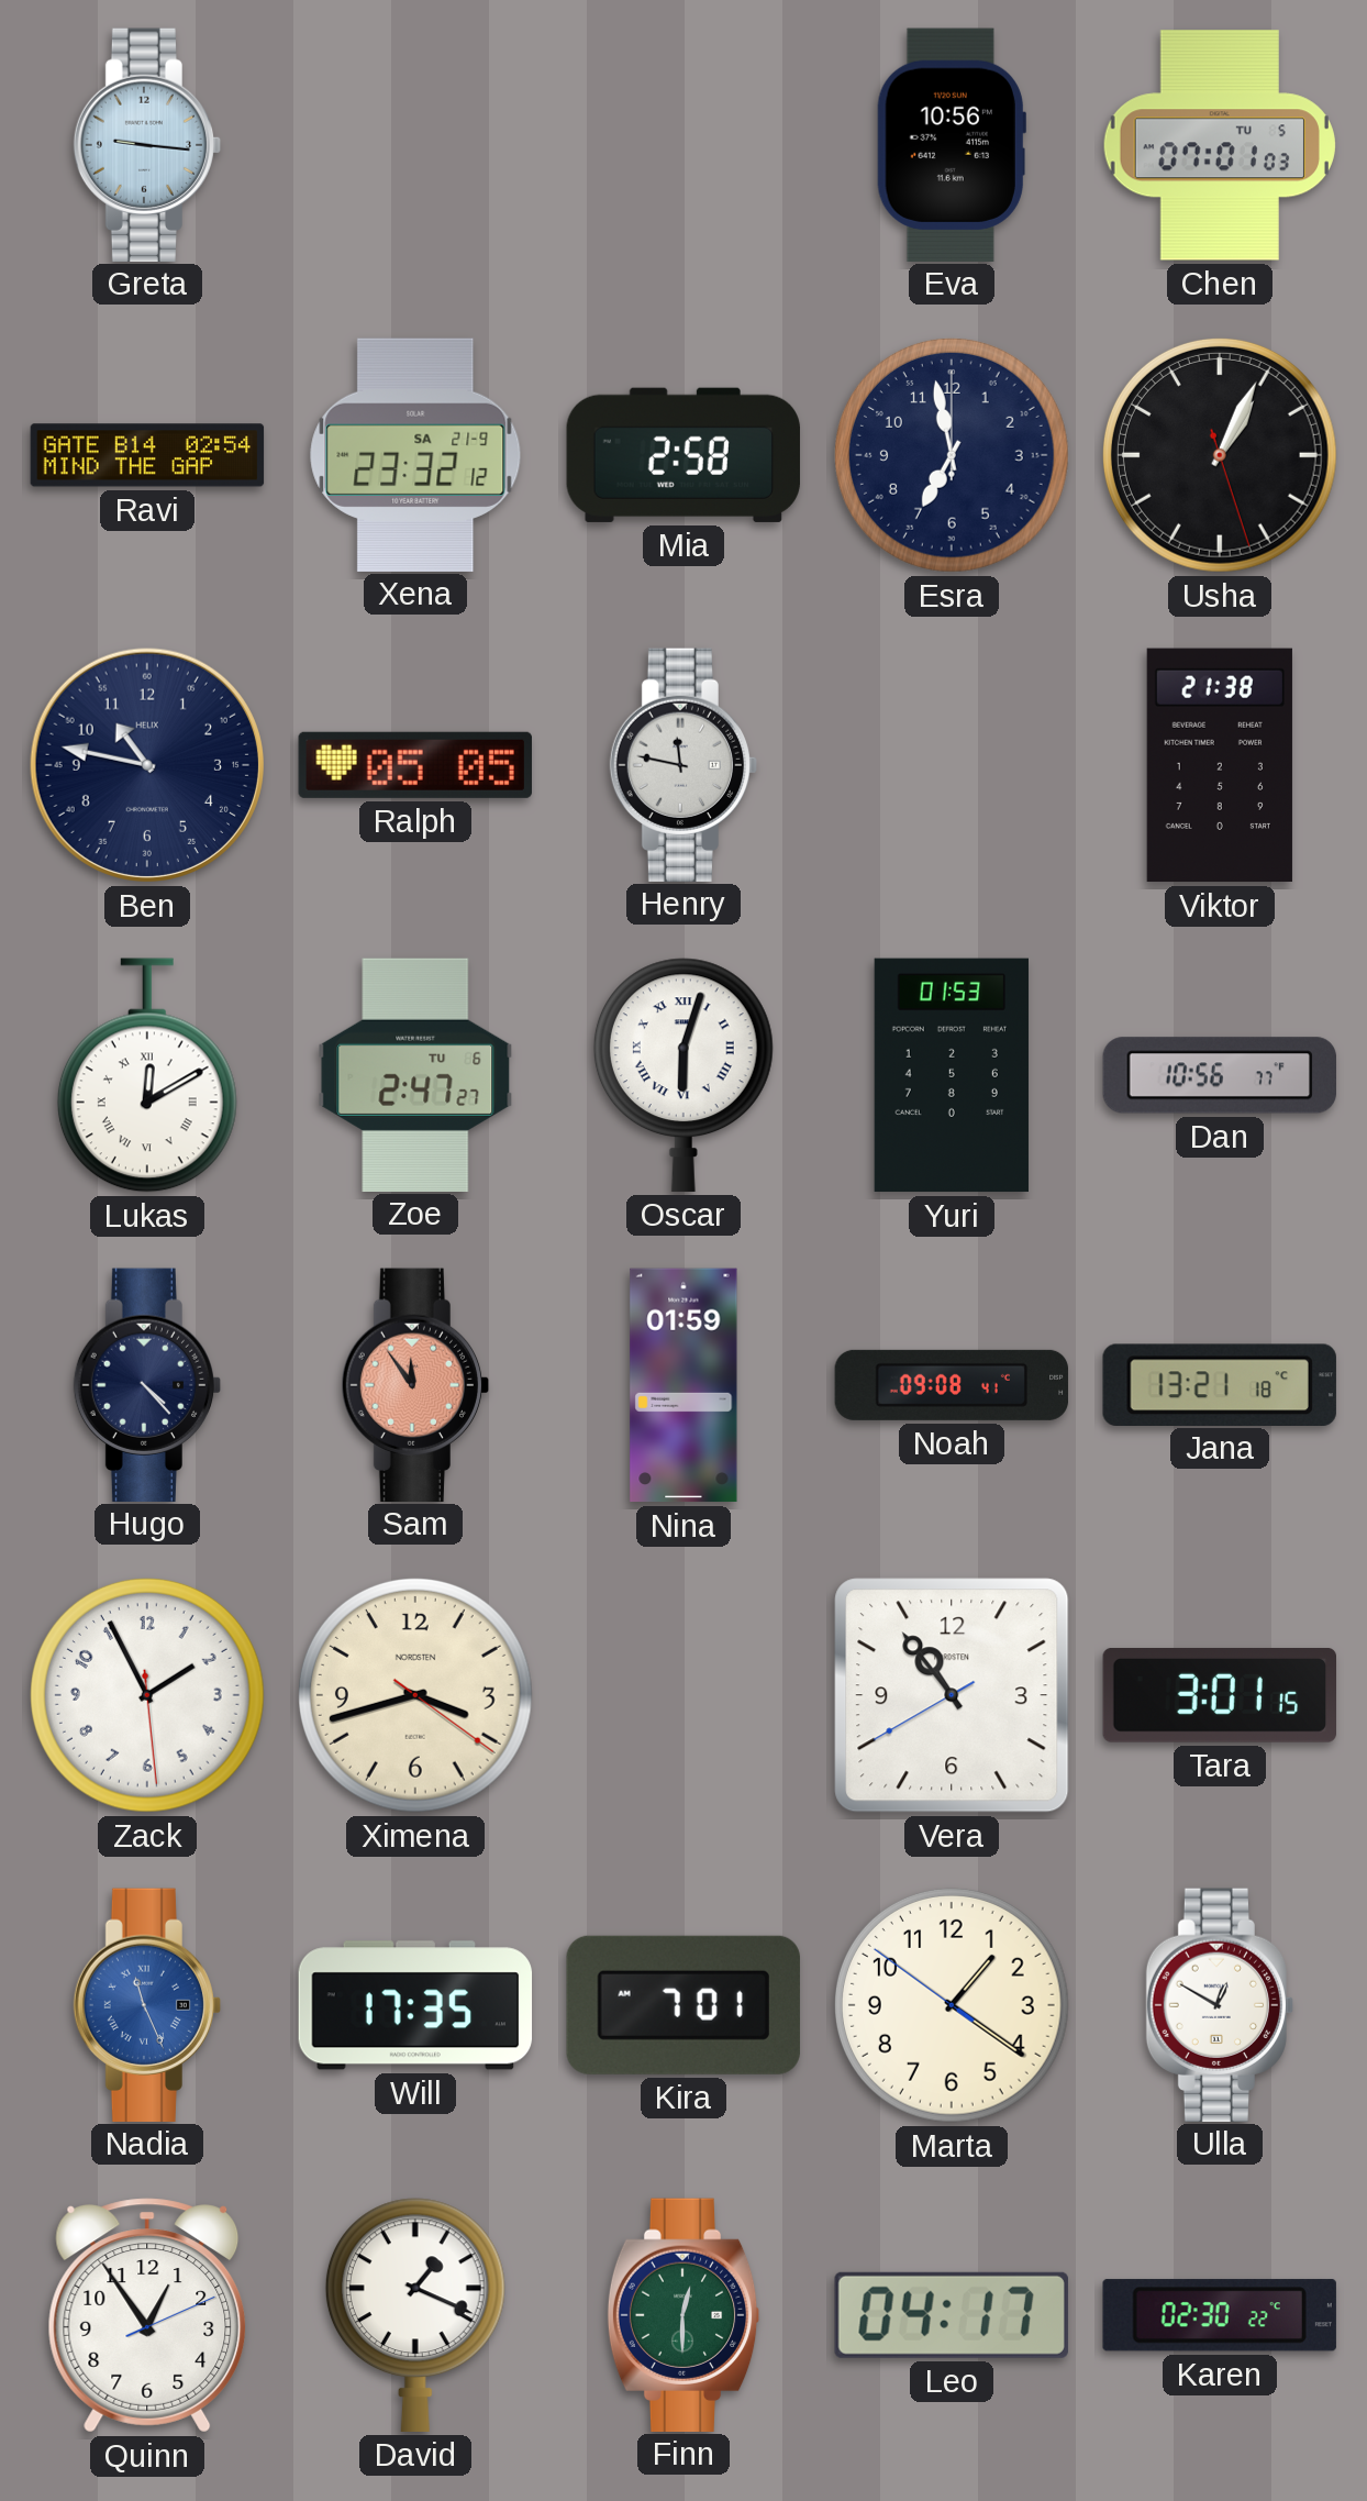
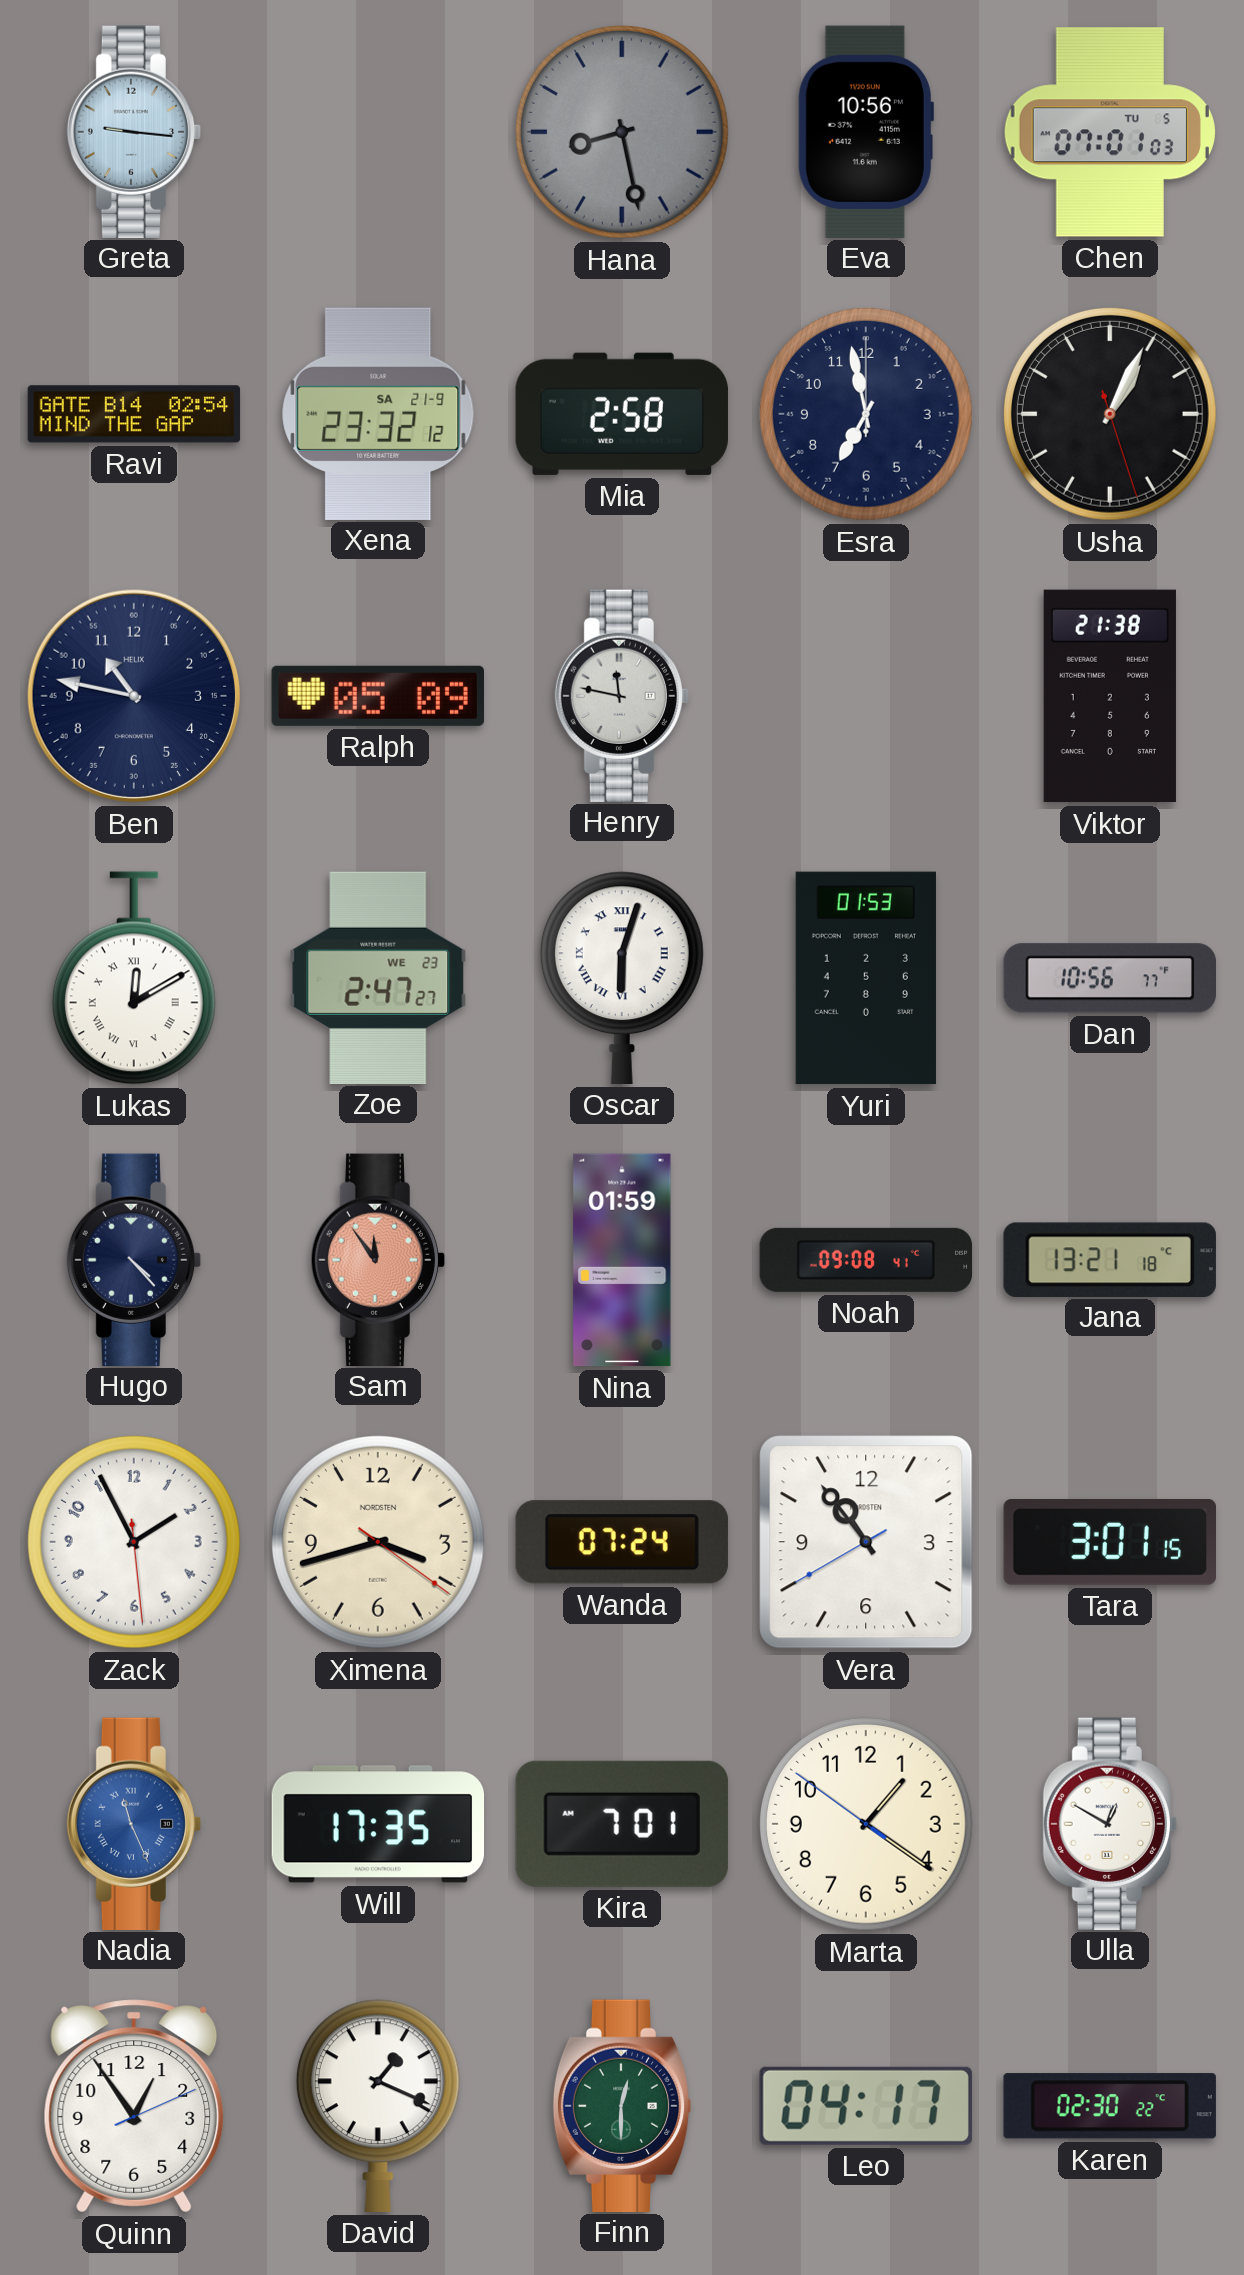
Hana: none -> 8:28 (622, 132)
Ralph: 05:05 -> 05:09 (378, 696)
Zoe date: TU 6 -> WE 23 (378, 977)
Wanda: none -> 07:24 (622, 1542)
